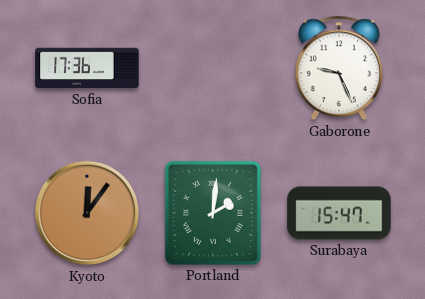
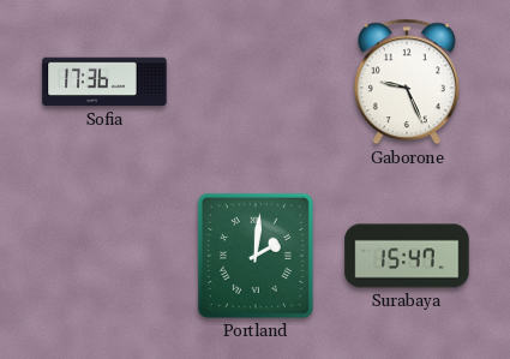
Kyoto: 12:06 -> none (87, 213)
